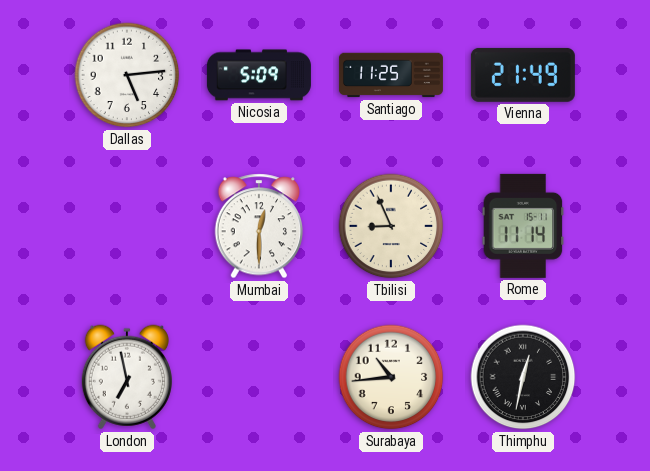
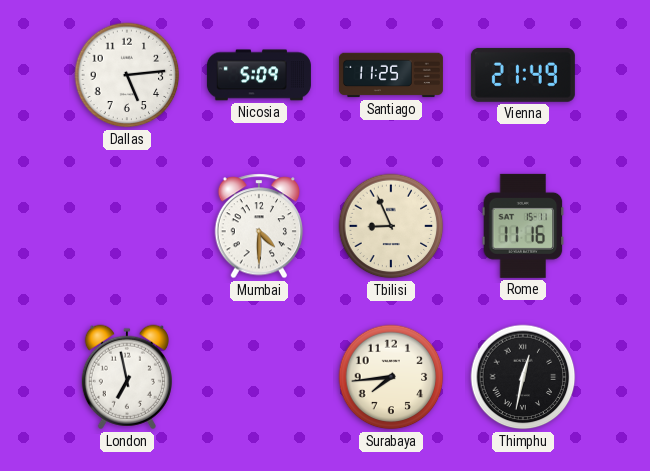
Mumbai: 12:30 -> 4:30 (259, 226)
Rome: 11:14 -> 11:16 (523, 226)
Surabaya: 10:44 -> 7:44 (391, 377)
